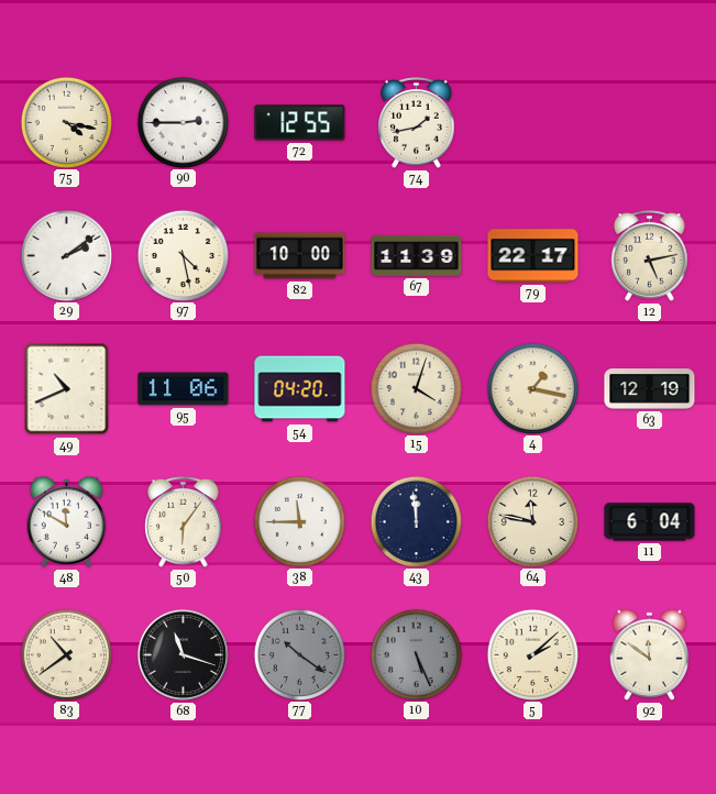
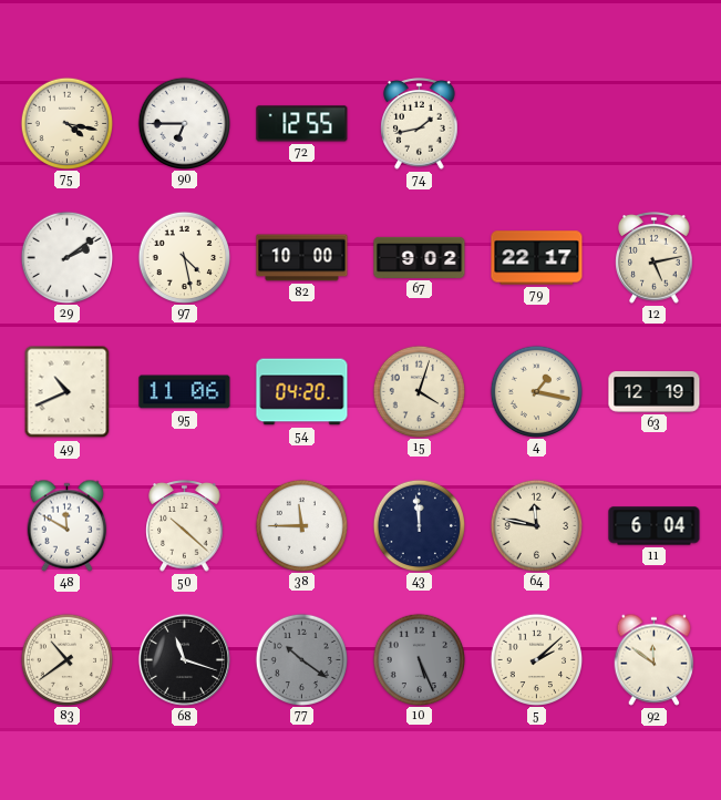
90: 2:45 -> 6:45 (184, 123)
67: 11:39 -> 9:02 (420, 257)
50: 6:06 -> 10:22 (185, 526)
